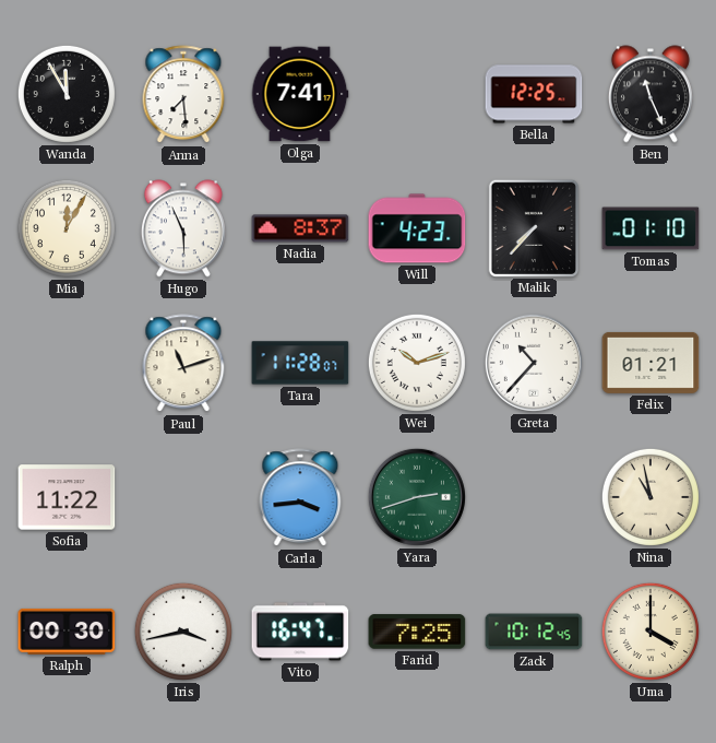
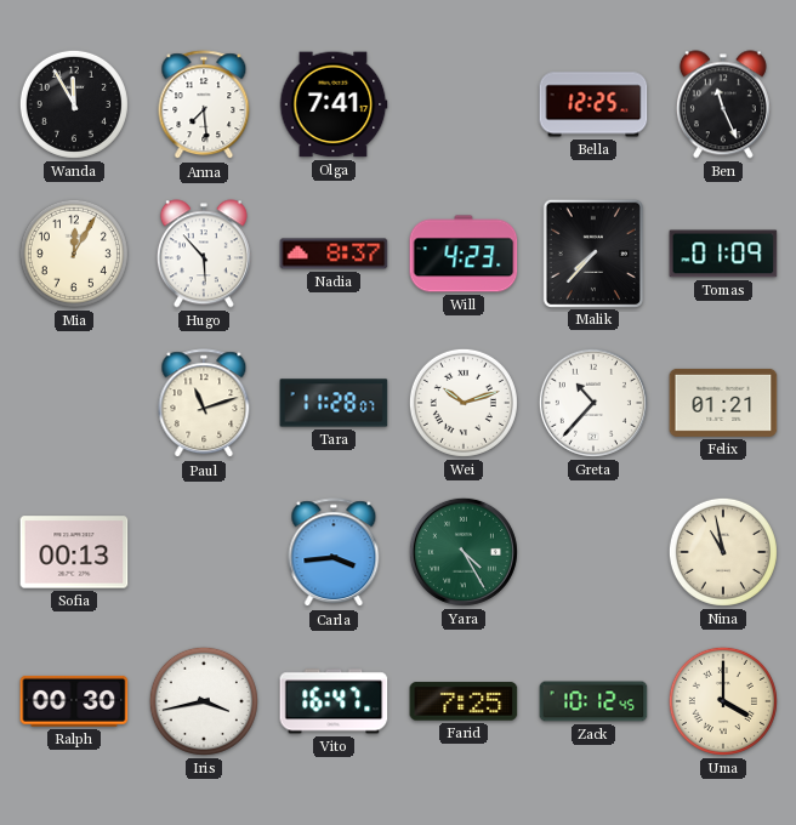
Hugo: 5:56 -> 5:53 (204, 254)
Tomas: 01:10 -> 01:09 (723, 254)
Sofia: 11:22 -> 00:13 (74, 552)
Yara: 2:42 -> 4:25 (464, 552)
